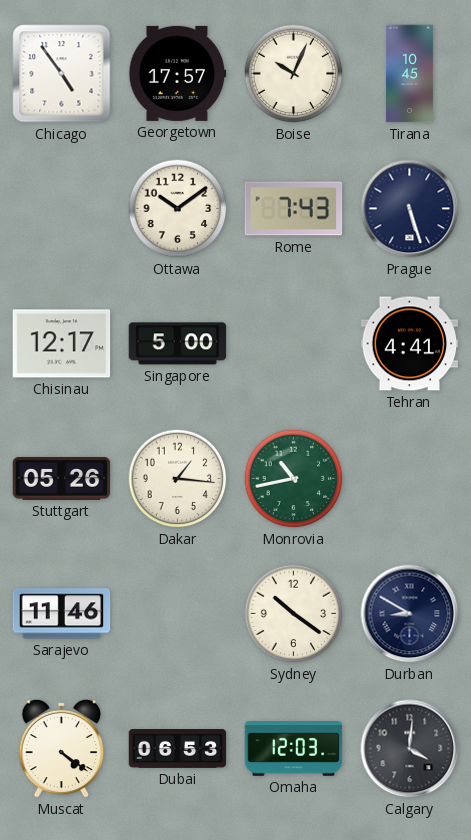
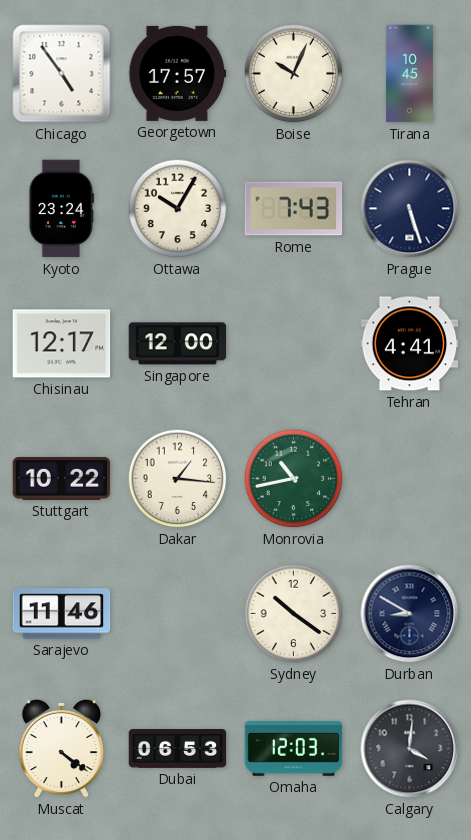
Kyoto: none -> 23:24 (61, 209)
Ottawa: 10:09 -> 10:05 (178, 209)
Singapore: 5:00 -> 12:00 (178, 344)
Stuttgart: 05:26 -> 10:22 (62, 478)
